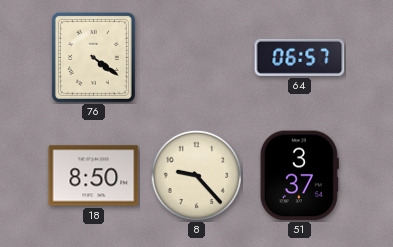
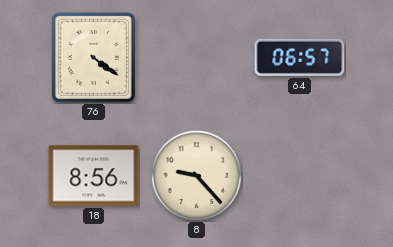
18: 8:50 -> 8:56 (94, 176)
51: 3:37 -> none (299, 176)
